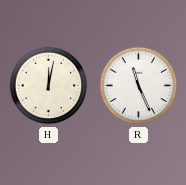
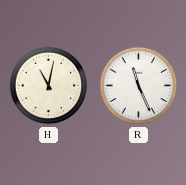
H: 12:02 -> 11:02 (49, 86)
